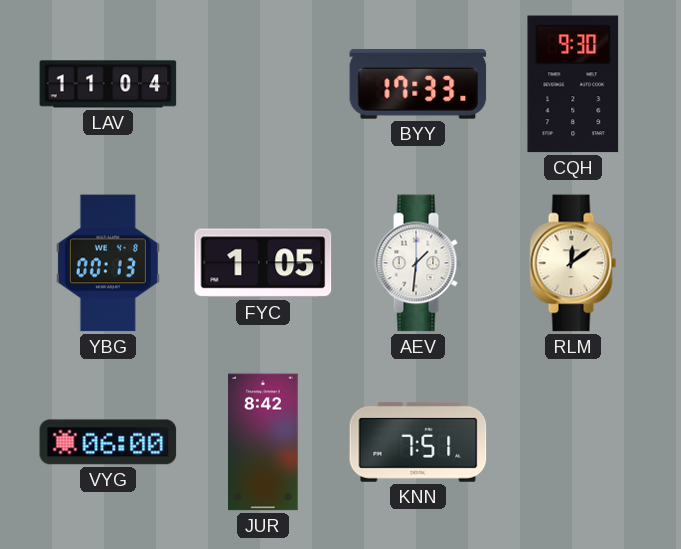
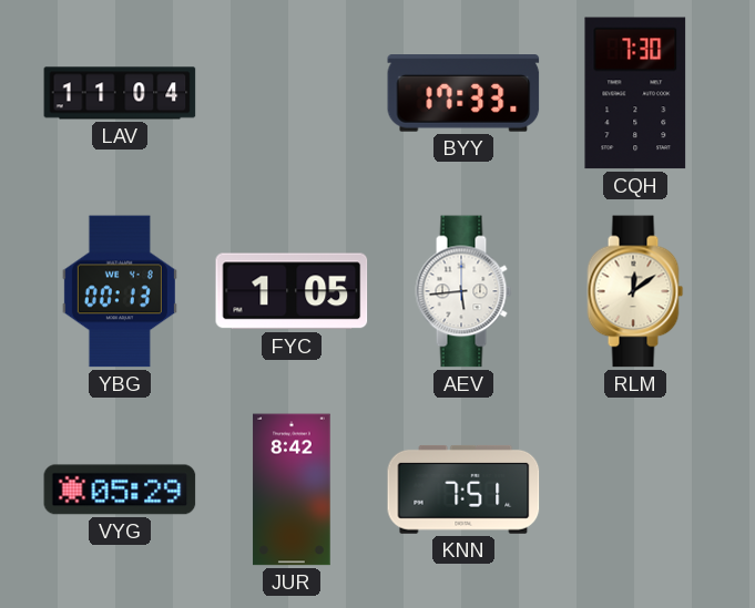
CQH: 9:30 -> 7:30 (635, 93)
AEV: 1:31 -> 5:44 (463, 291)
VYG: 06:00 -> 05:29 (120, 490)
